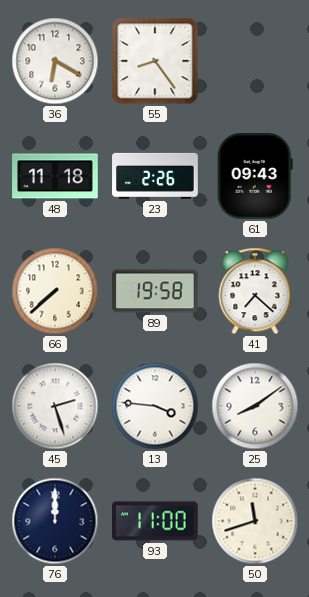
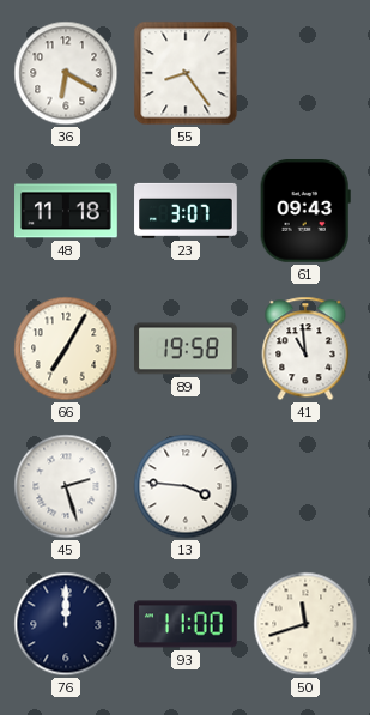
23: 2:26 -> 3:07 (186, 211)
66: 7:38 -> 7:05 (66, 349)
41: 7:22 -> 10:59 (305, 349)
25: 8:09 -> none (255, 406)
